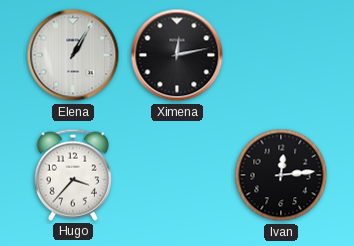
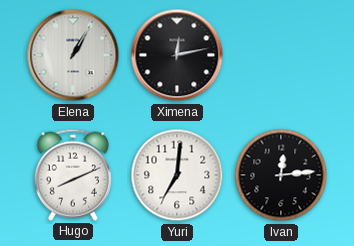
Hugo: 3:37 -> 8:11 (73, 175)
Yuri: none -> 7:01 (177, 175)
